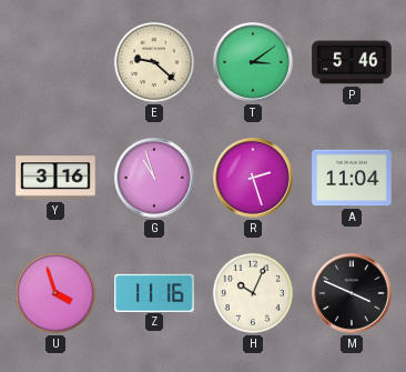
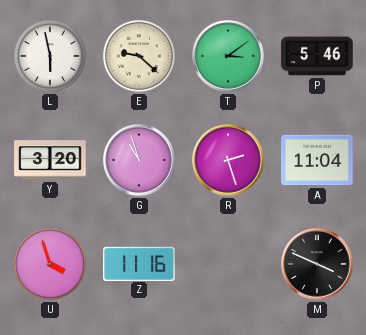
L: none -> 5:58 (50, 56)
Y: 3:16 -> 3:20 (50, 160)
H: 10:04 -> none (253, 293)
